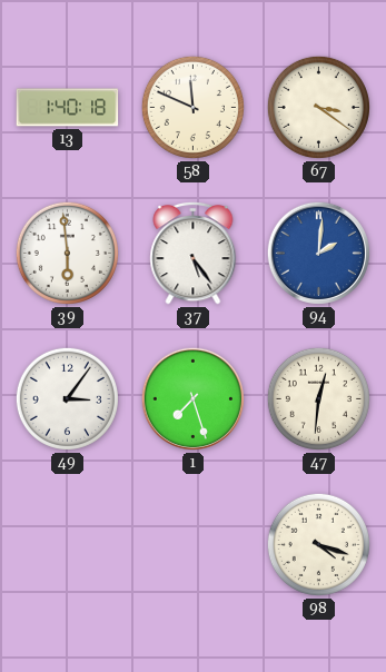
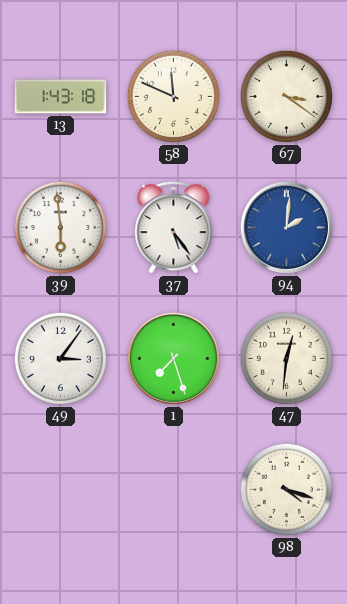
13: 1:40 -> 1:43 (61, 97)
